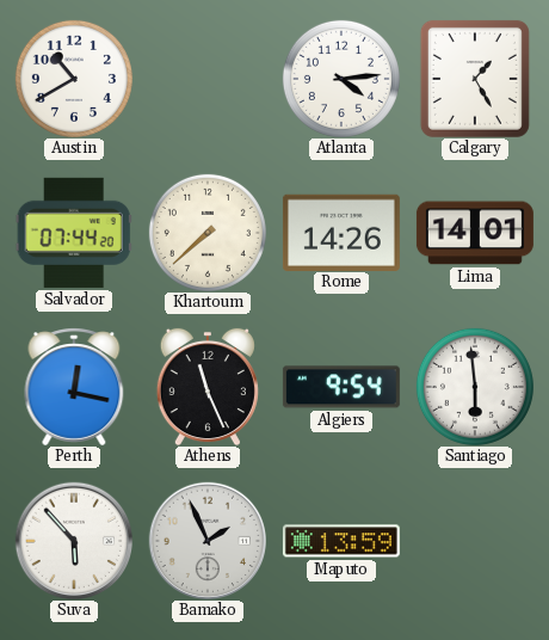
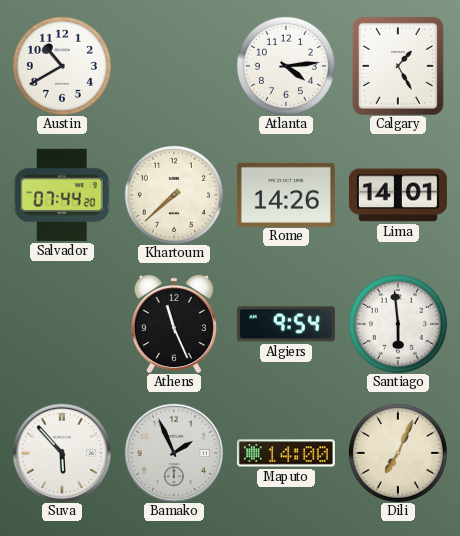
Perth: 12:17 -> none (74, 387)
Maputo: 13:59 -> 14:00 (286, 453)
Dili: none -> 7:04 (398, 453)
